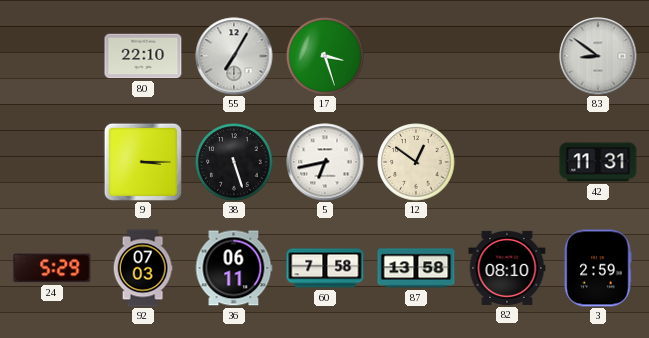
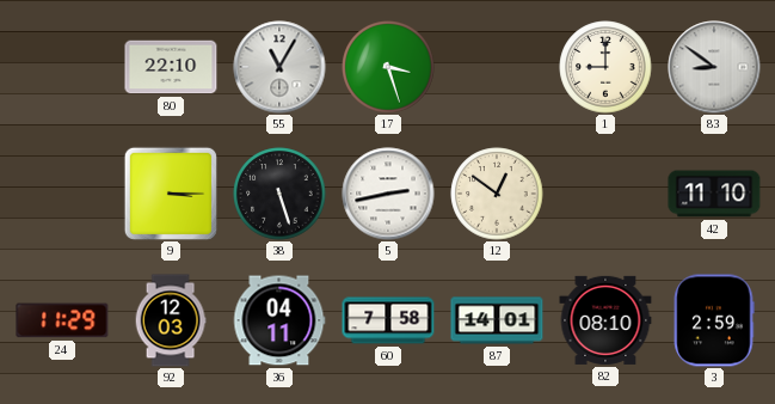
55: 7:05 -> 11:05 (279, 67)
1: none -> 9:00 (605, 67)
5: 6:43 -> 2:43 (388, 194)
42: 11:31 -> 11:10 (714, 194)
24: 5:29 -> 11:29 (62, 320)
92: 07:03 -> 12:03 (171, 320)
36: 06:11 -> 04:11 (279, 320)
87: 13:58 -> 14:01 (497, 320)
